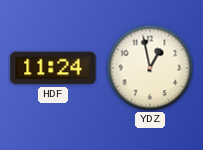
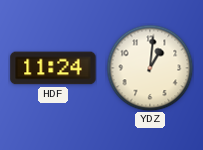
YDZ: 12:58 -> 1:01 (150, 68)
